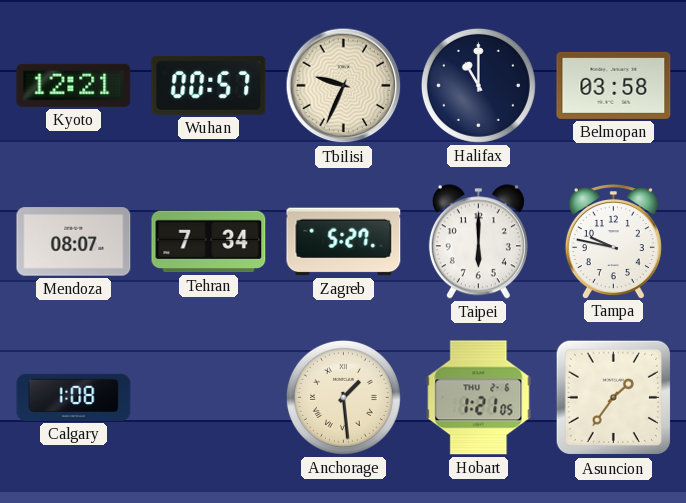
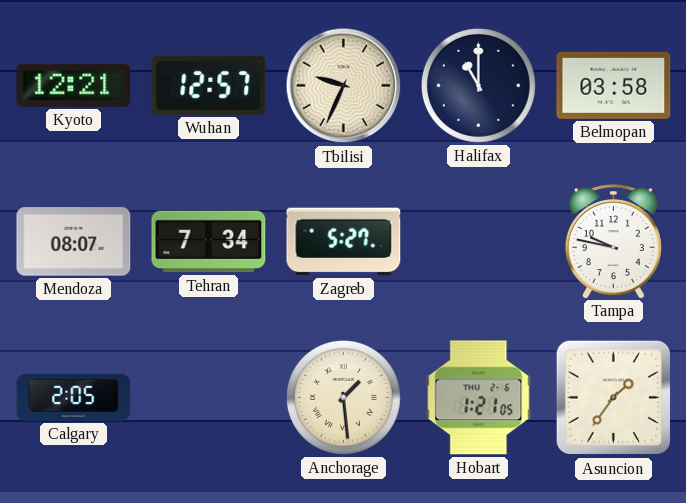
Wuhan: 00:57 -> 12:57 (209, 85)
Taipei: 6:00 -> none (478, 242)
Calgary: 1:08 -> 2:05 (74, 397)
